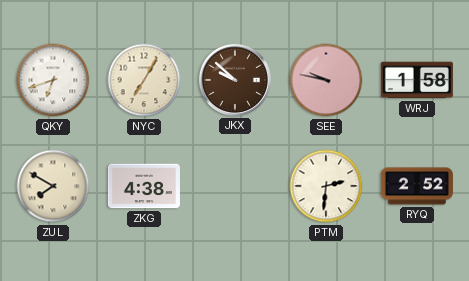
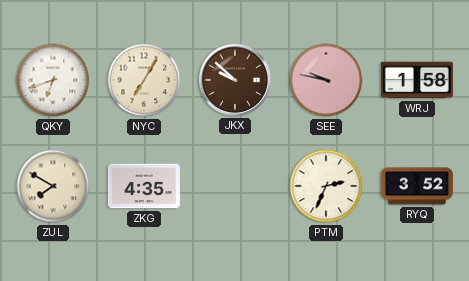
ZKG: 4:38 -> 4:35 (144, 186)
PTM: 2:31 -> 2:34 (326, 186)
RYQ: 2:52 -> 3:52 (417, 186)
